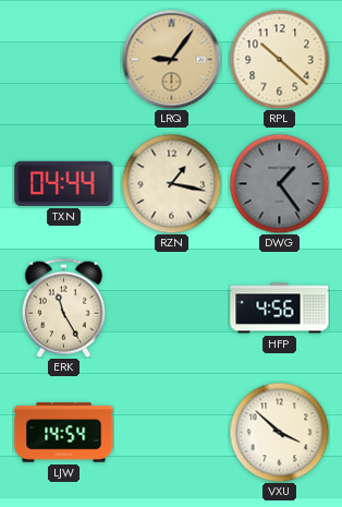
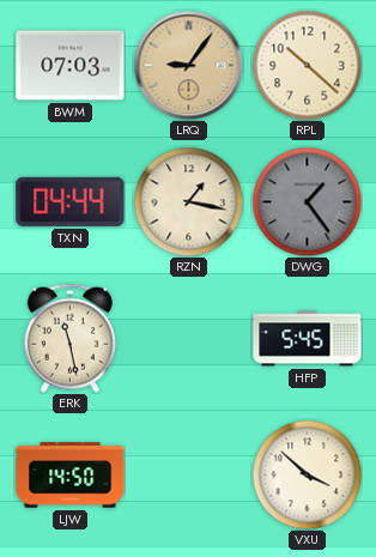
BWM: none -> 07:03 (71, 66)
ERK: 11:25 -> 11:28 (69, 338)
HFP: 4:56 -> 5:45 (308, 339)
LJW: 14:54 -> 14:50 (71, 476)
